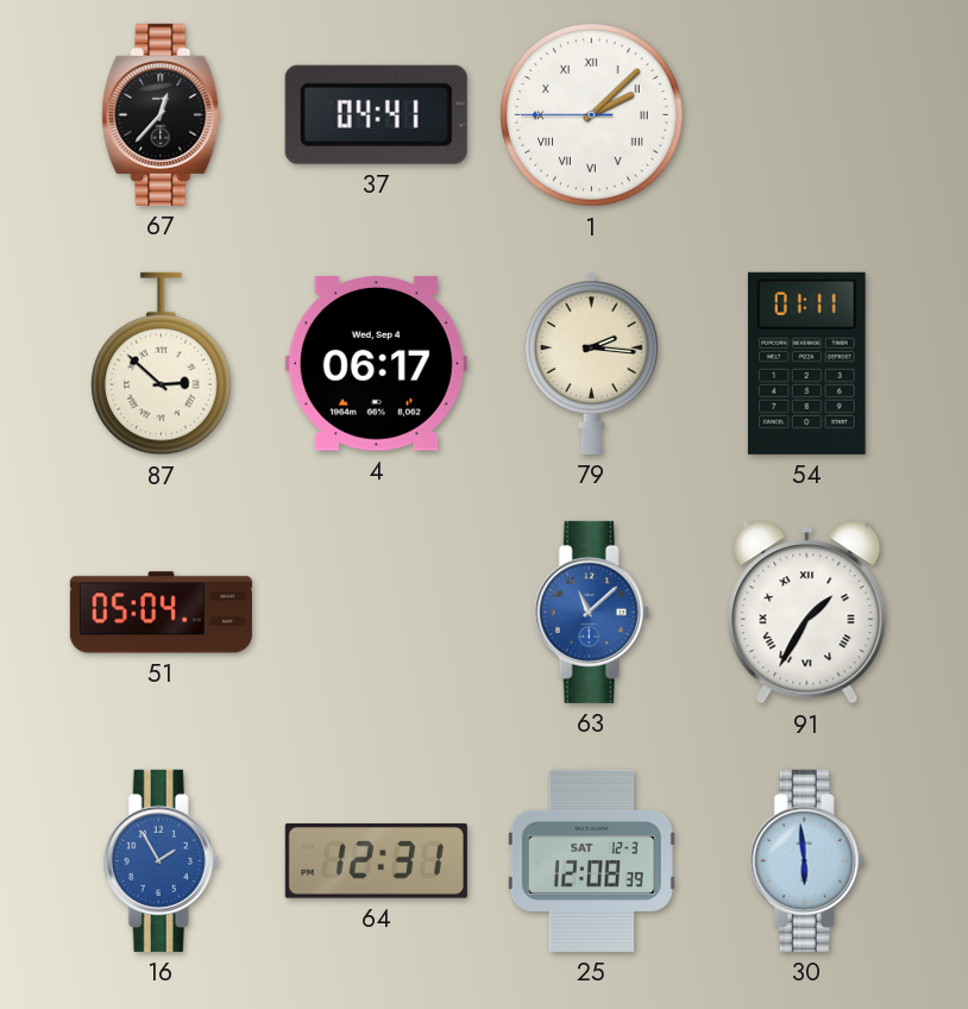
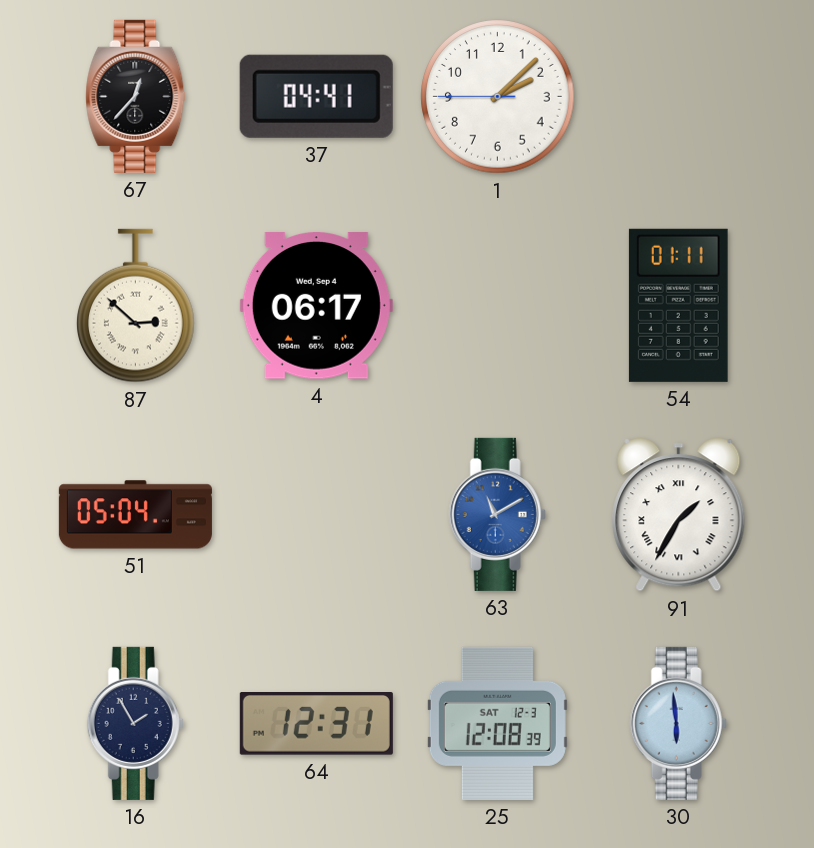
1 numerals: Roman -> Arabic (498, 97)
79: 2:16 -> none (591, 364)
63: 11:08 -> 11:10 (497, 514)
16 dial: blue -> navy (135, 723)
